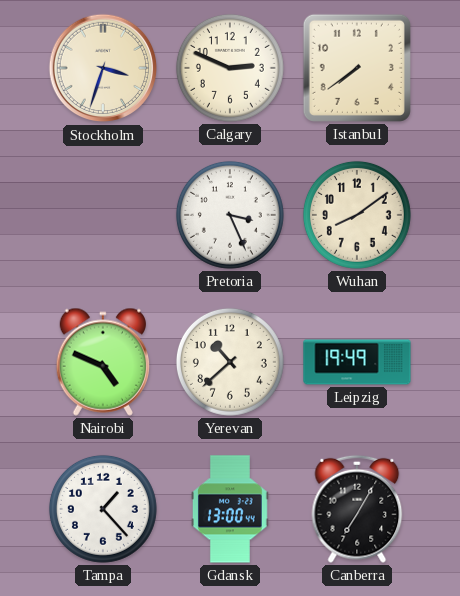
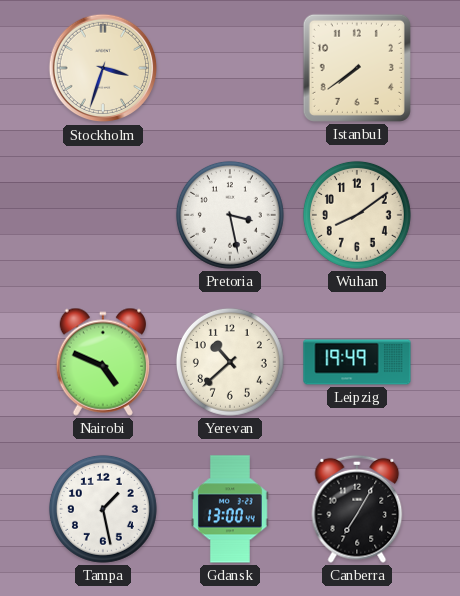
Calgary: 2:49 -> none (230, 68)
Pretoria: 3:26 -> 3:28 (230, 215)
Tampa: 1:23 -> 1:28 (103, 509)
